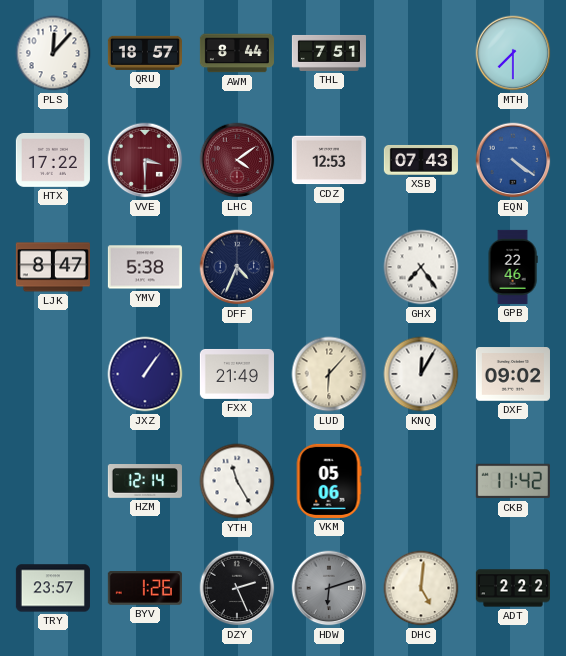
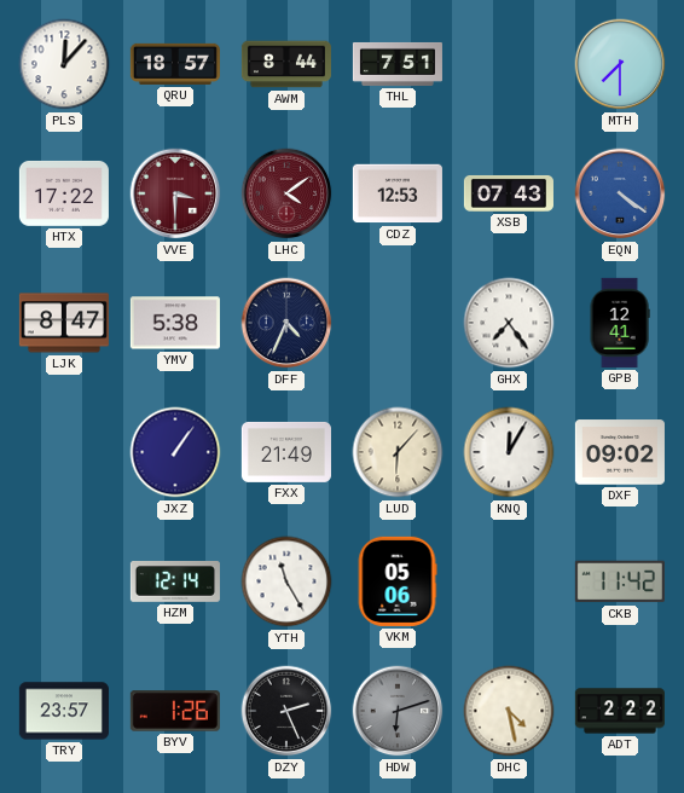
GPB: 22:46 -> 12:41 (620, 323)
DHC: 5:01 -> 4:28 (509, 711)
